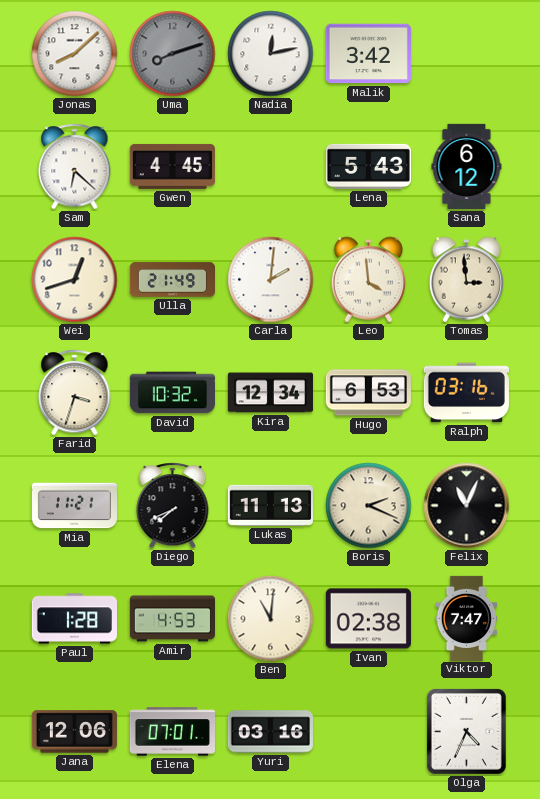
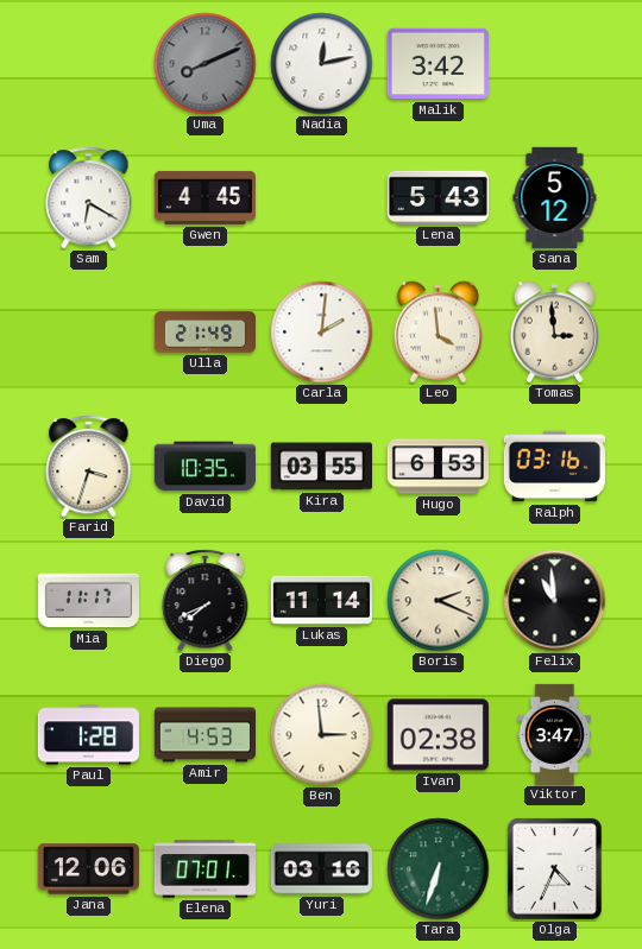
Jonas: 8:08 -> none (75, 54)
Uma: 8:12 -> 8:11 (206, 64)
Sam: 6:22 -> 6:20 (89, 198)
Sana: 6:12 -> 5:12 (555, 197)
Wei: 12:42 -> none (75, 280)
David: 10:32 -> 10:35 (204, 467)
Kira: 12:34 -> 03:55 (321, 467)
Mia: 11:21 -> 11:17 (88, 601)
Lukas: 11:13 -> 11:14 (321, 600)
Felix: 11:04 -> 10:59 (555, 601)
Ben: 11:01 -> 2:59 (322, 735)
Viktor: 7:47 -> 3:47 (555, 734)
Tara: none -> 6:33 (439, 869)
